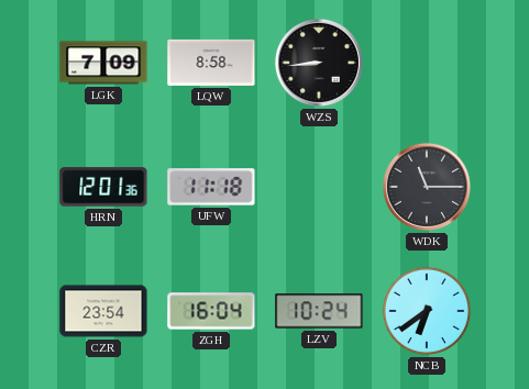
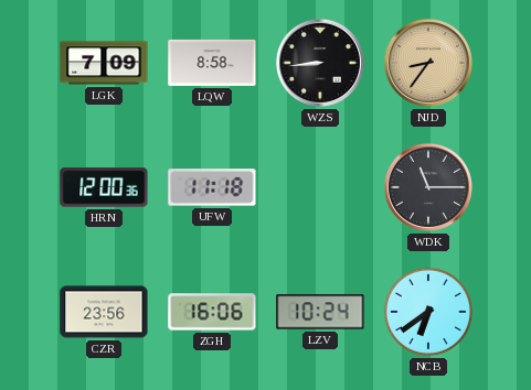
NJD: none -> 8:36 (428, 63)
HRN: 12:01 -> 12:00 (104, 187)
CZR: 23:54 -> 23:56 (104, 312)
ZGH: 16:04 -> 16:06 (212, 312)
